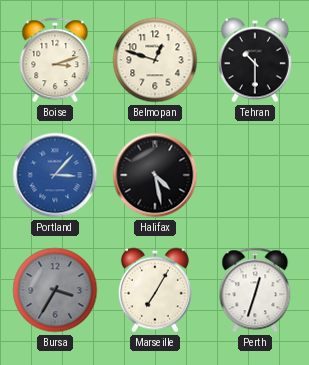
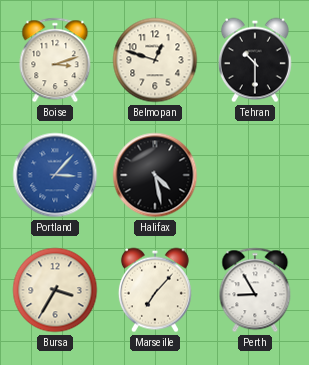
Bursa dial: grey -> cream (55, 290)
Marseille: 7:05 -> 7:07 (155, 290)
Perth: 12:33 -> 8:55 (255, 290)
